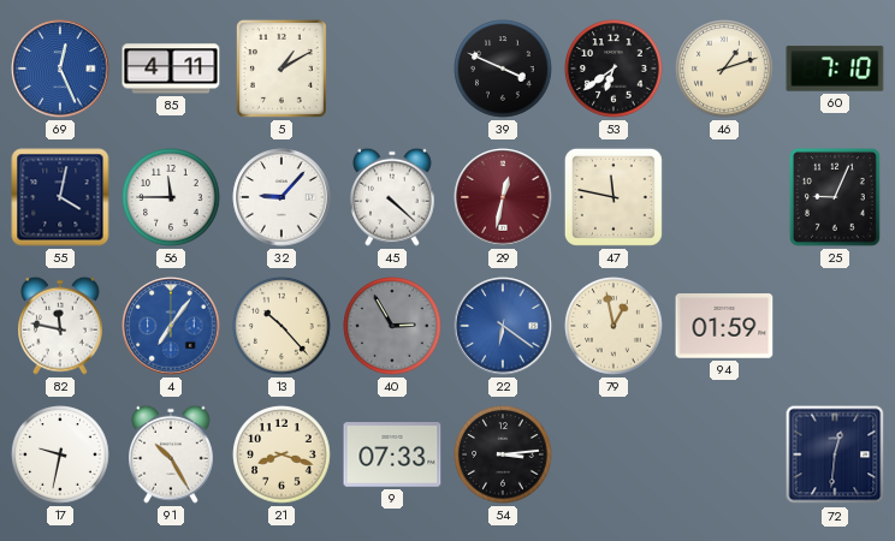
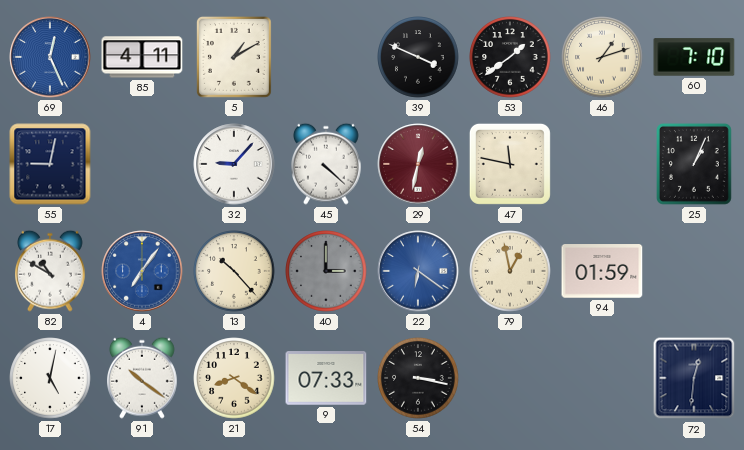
53: 6:39 -> 1:39 (510, 57)
55: 4:02 -> 9:02 (50, 164)
56: 11:45 -> none (171, 197)
25: 9:04 -> 1:04 (694, 164)
82: 11:47 -> 10:50 (51, 271)
40: 2:55 -> 3:00 (326, 271)
17: 9:32 -> 5:02 (50, 378)
91: 10:25 -> 10:21 (143, 378)
21: 8:18 -> 8:21 (234, 378)
54: 3:14 -> 3:17 (418, 378)
